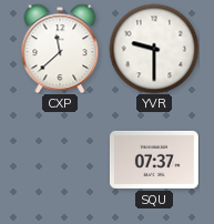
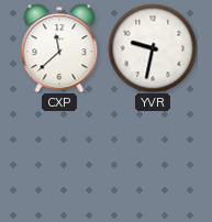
YVR: 9:30 -> 9:32 (153, 48)
SQU: 07:37 -> none (154, 160)
